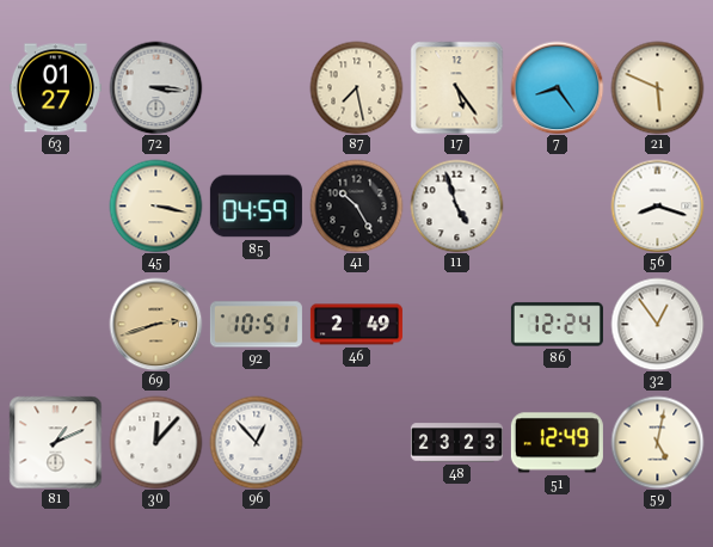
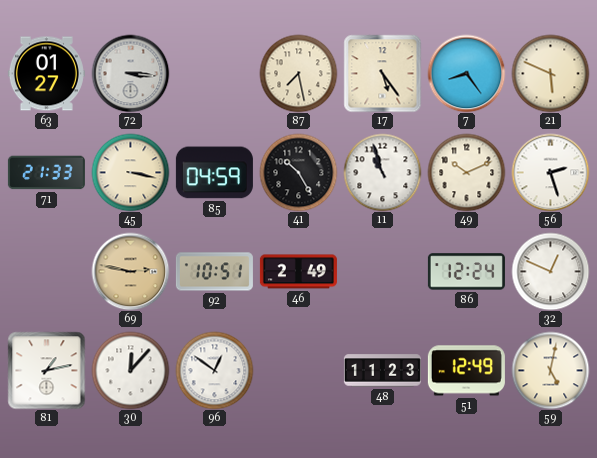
71: none -> 21:33 (46, 173)
11: 4:57 -> 10:57 (382, 172)
49: none -> 10:11 (466, 172)
56: 8:18 -> 2:27 (550, 172)
69: 2:42 -> 2:47 (130, 271)
32: 12:54 -> 12:49 (550, 271)
81: 1:11 -> 1:13 (46, 370)
96: 12:53 -> 12:51 (214, 370)
48: 23:23 -> 11:23 (382, 371)
